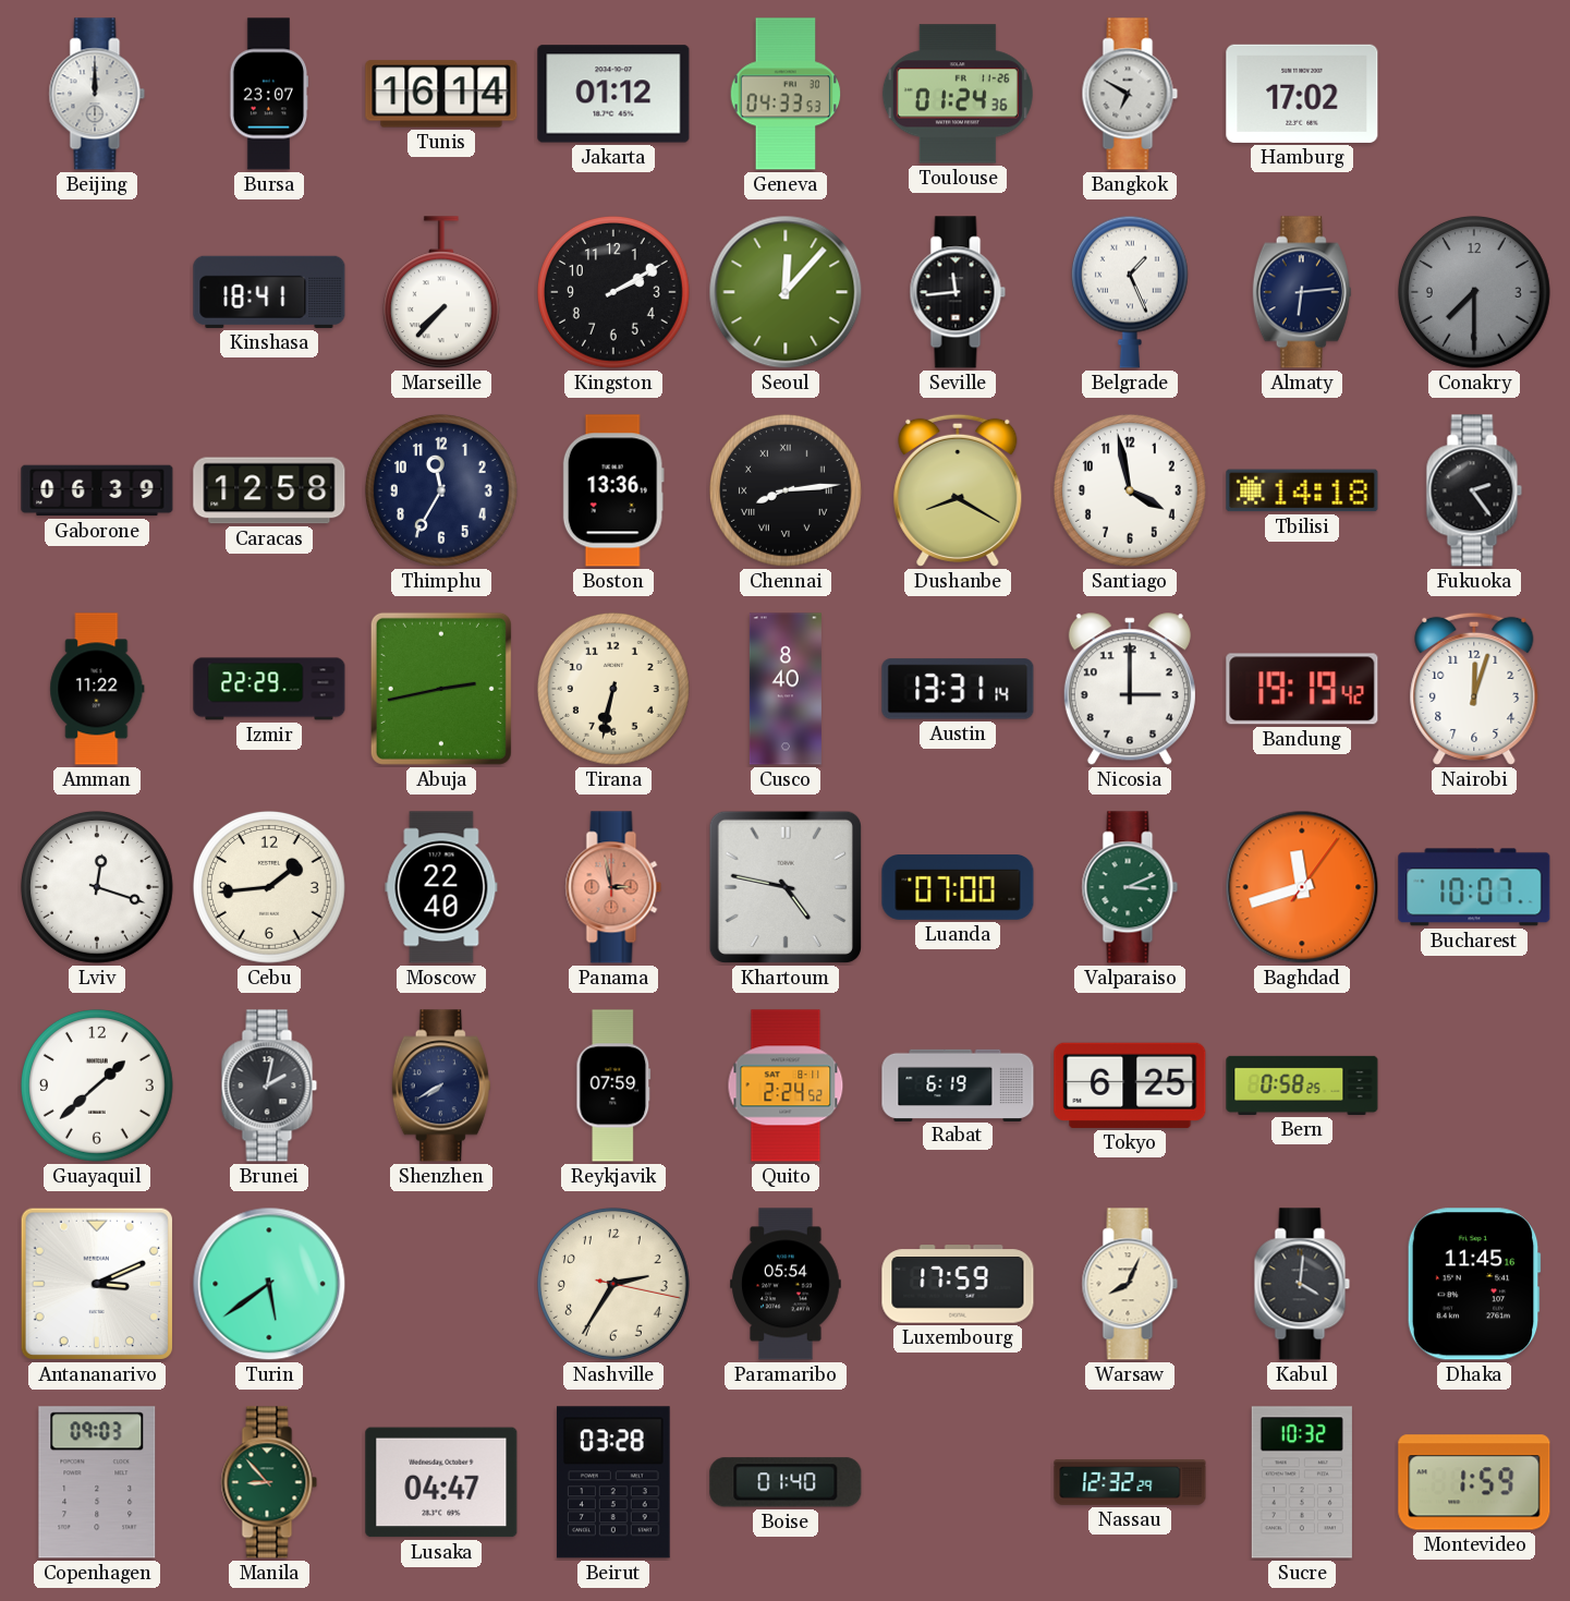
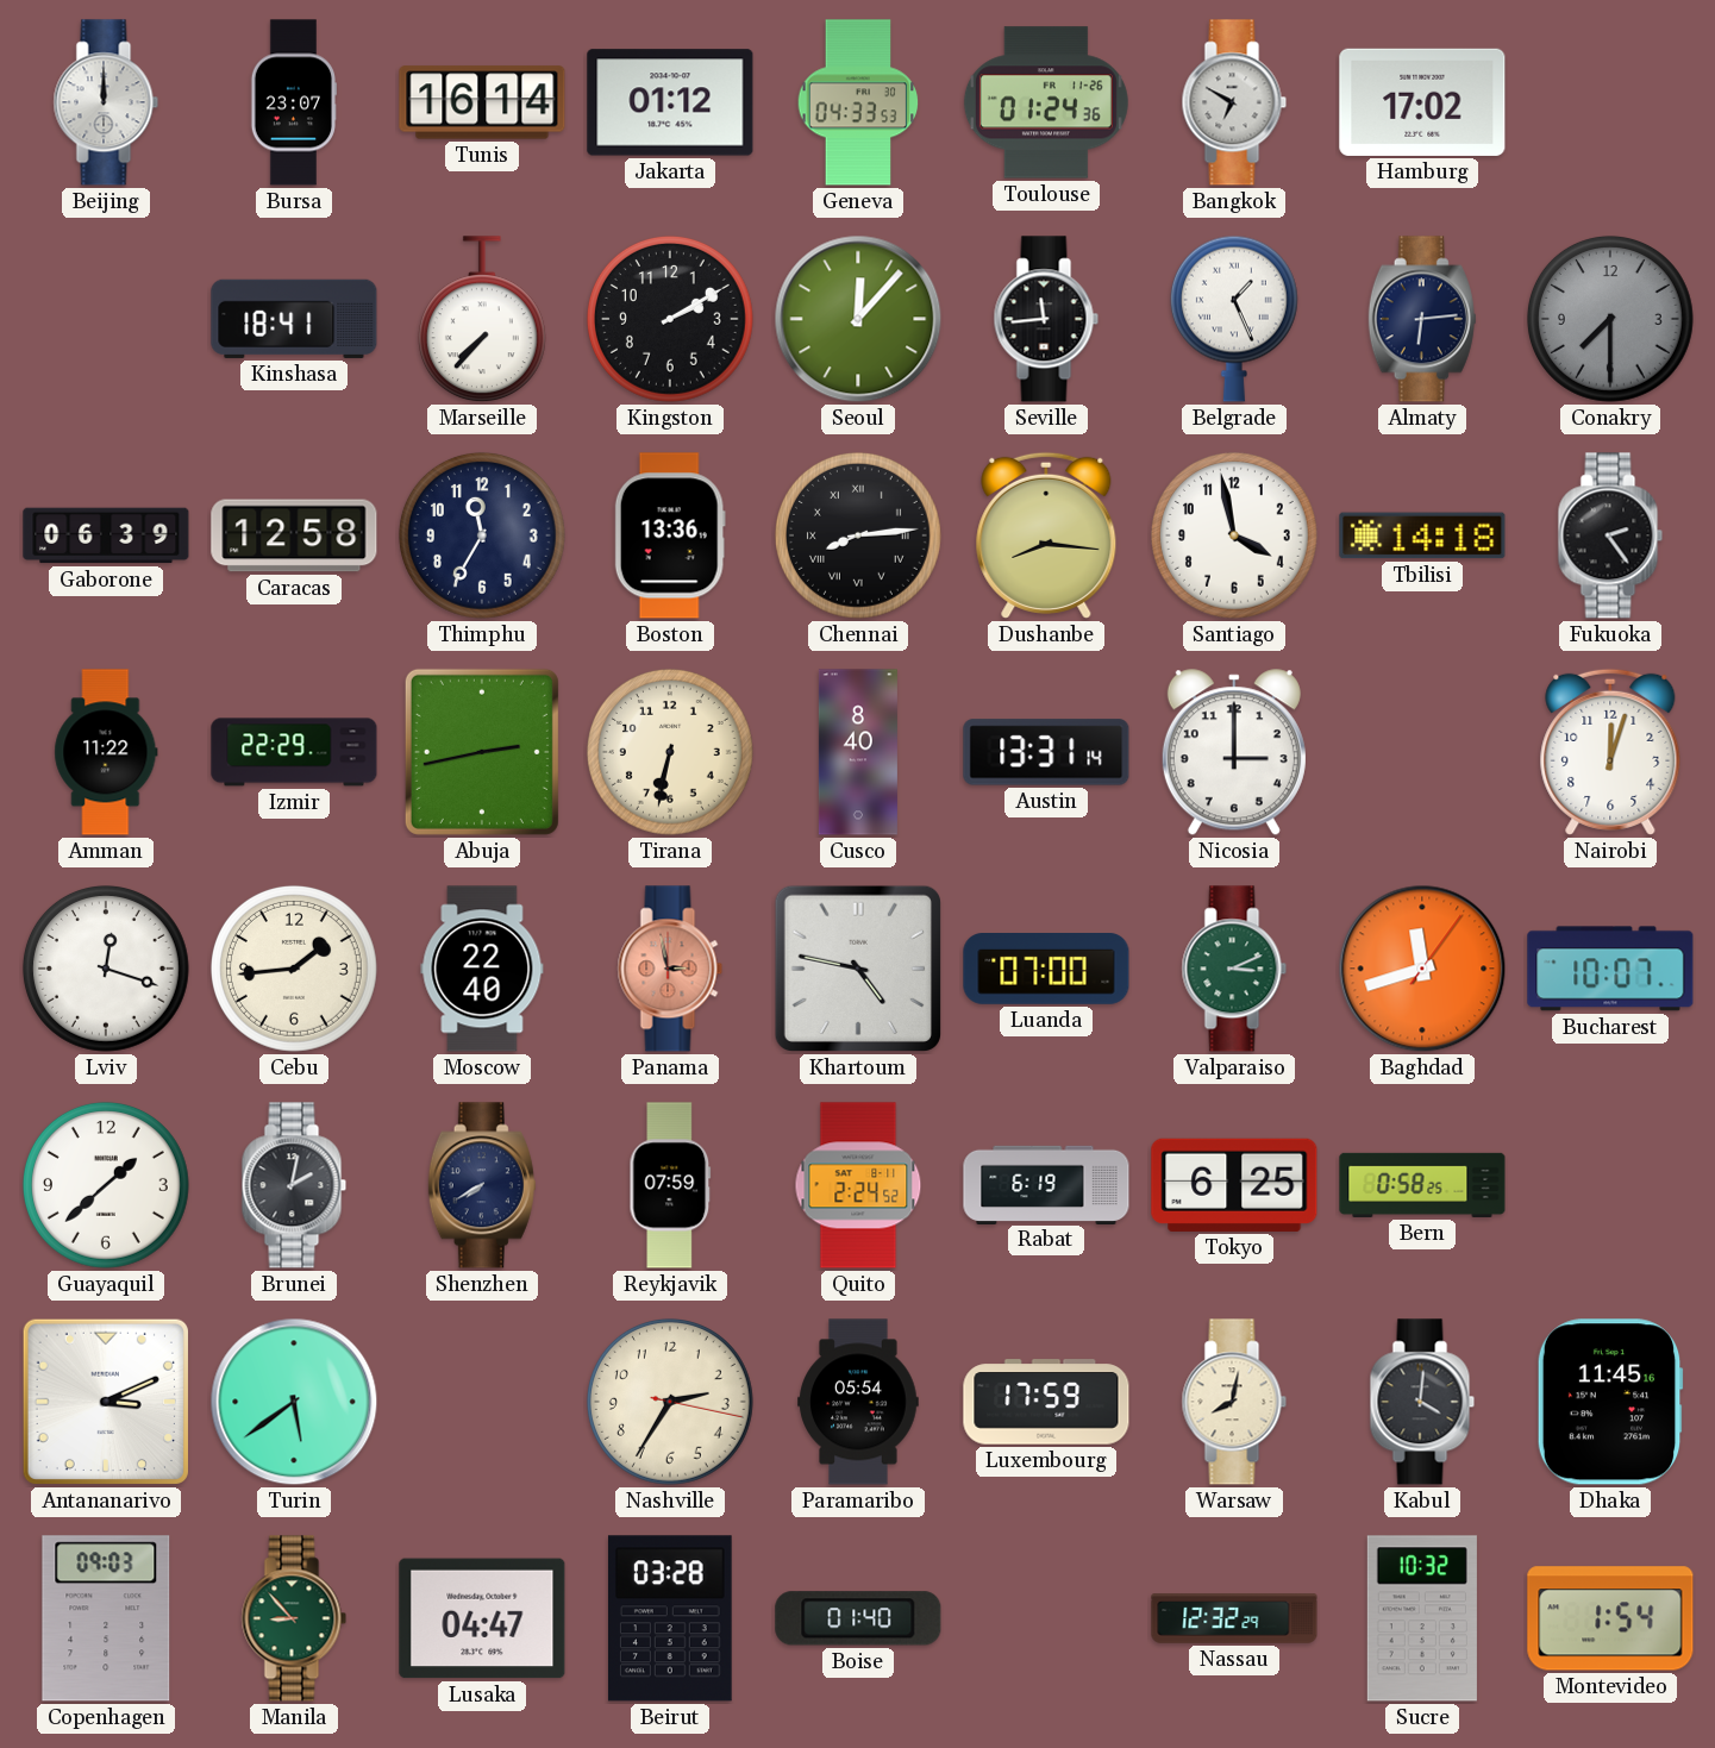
Dushanbe: 8:20 -> 8:16 (1046, 535)
Bandung: 19:19 -> none (1302, 689)
Warsaw: 8:04 -> 8:02 (1234, 1402)
Montevideo: 1:59 -> 1:54 (1610, 1618)
